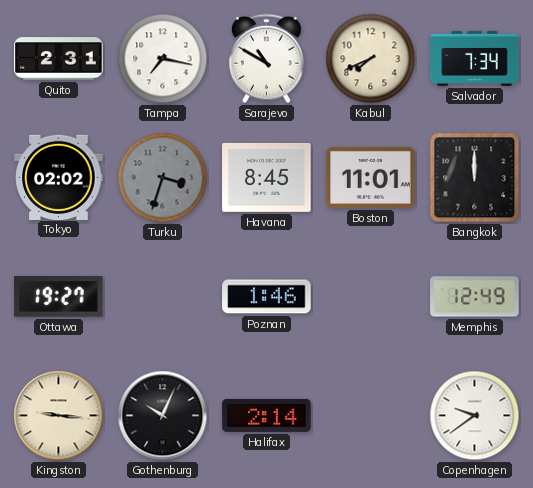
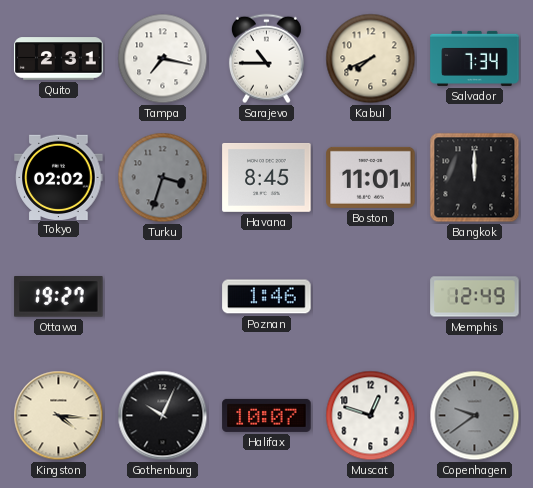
Sarajevo: 10:50 -> 10:45 (266, 59)
Kingston: 9:16 -> 4:16 (59, 416)
Halifax: 2:14 -> 10:07 (267, 415)
Muscat: none -> 12:48 (371, 416)
Copenhagen dial: white -> grey (475, 416)
